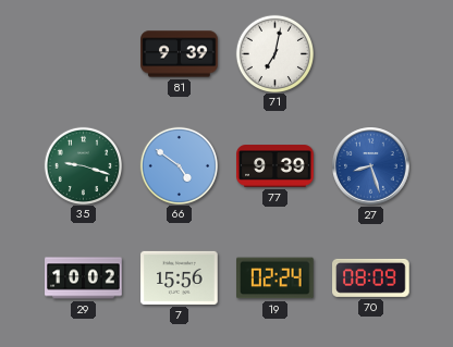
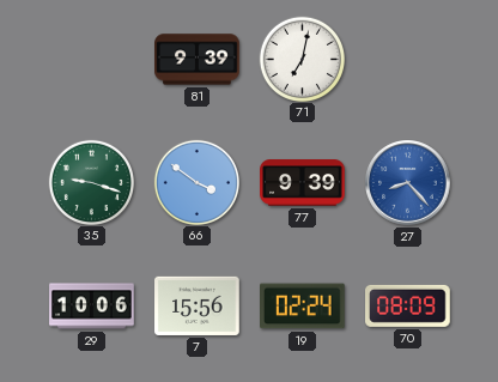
66: 4:51 -> 3:51 (196, 182)
27: 8:27 -> 8:23 (408, 183)
29: 10:02 -> 10:06 (92, 307)
